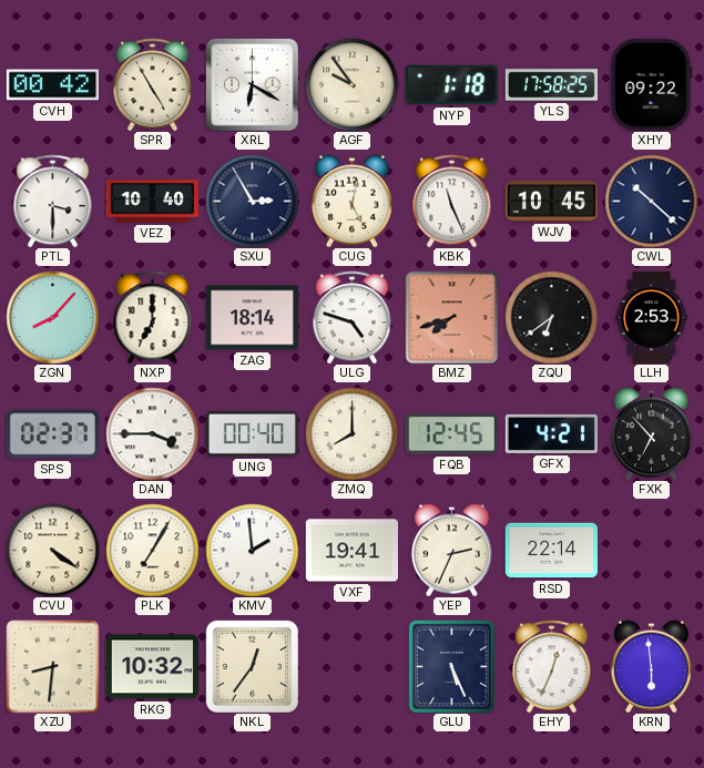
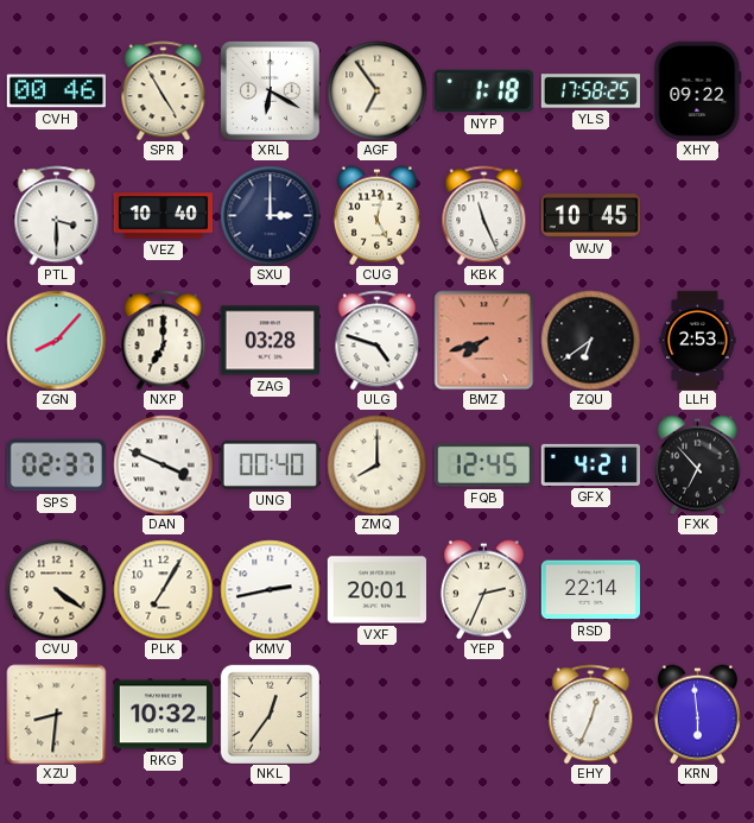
CVH: 00:42 -> 00:46 (56, 91)
AGF: 9:54 -> 6:54 (376, 90)
SXU: 2:55 -> 3:00 (270, 215)
CWL: 10:22 -> none (651, 201)
ZAG: 18:14 -> 03:28 (270, 341)
DAN: 3:45 -> 3:49 (163, 464)
KMV: 1:59 -> 2:43 (270, 589)
VXF: 19:41 -> 20:01 (376, 590)
GLU: 5:26 -> none (451, 666)
